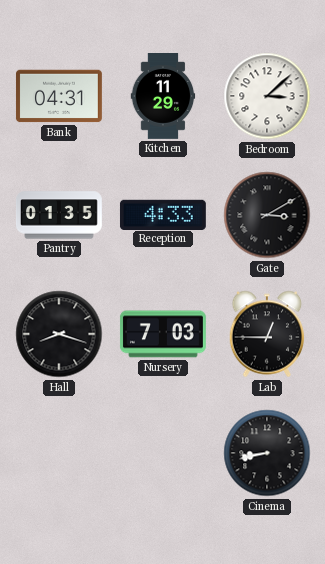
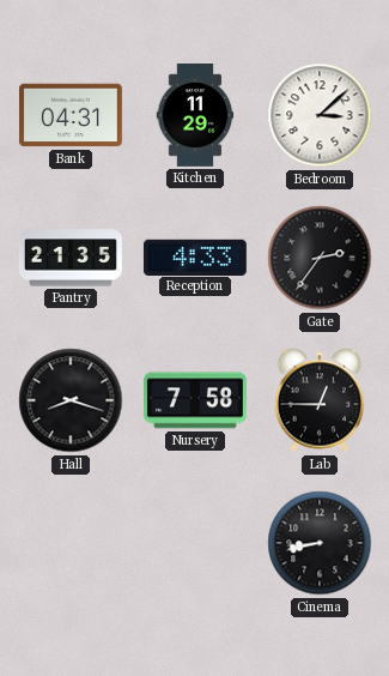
Pantry: 01:35 -> 21:35 (71, 258)
Gate: 3:10 -> 2:36 (320, 258)
Nursery: 7:03 -> 7:58 (195, 400)
